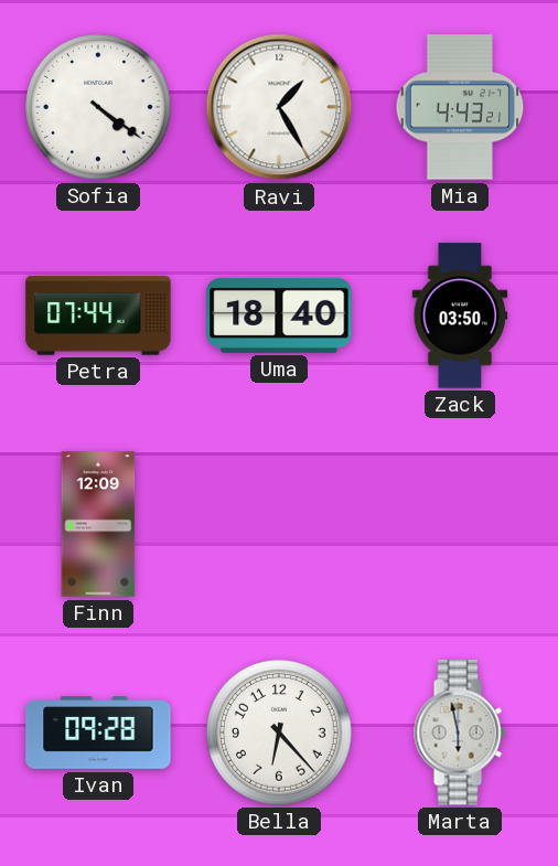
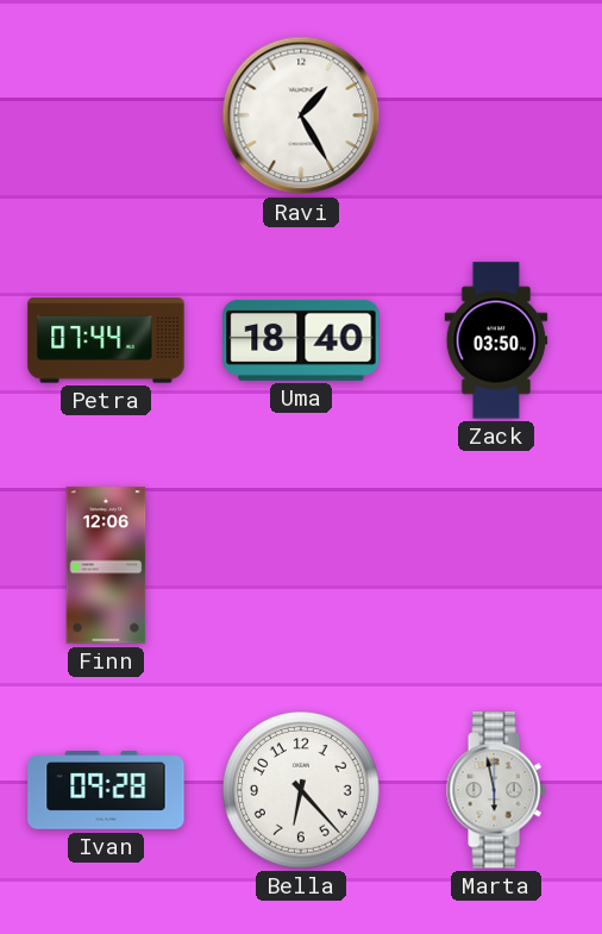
Sofia: 4:21 -> none (98, 107)
Mia: 4:43 -> none (460, 107)
Finn: 12:09 -> 12:06 (106, 565)
